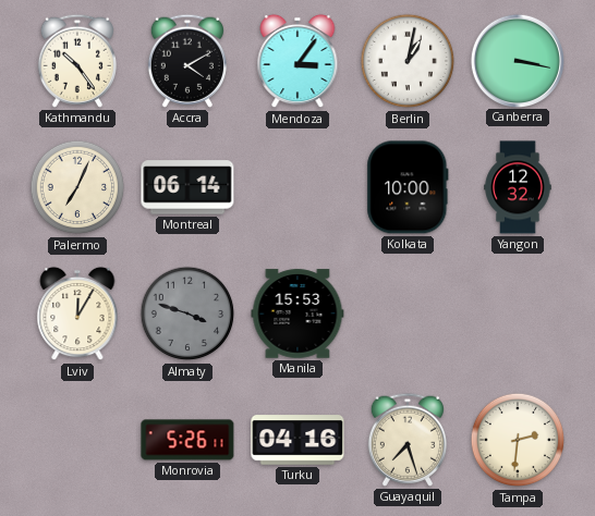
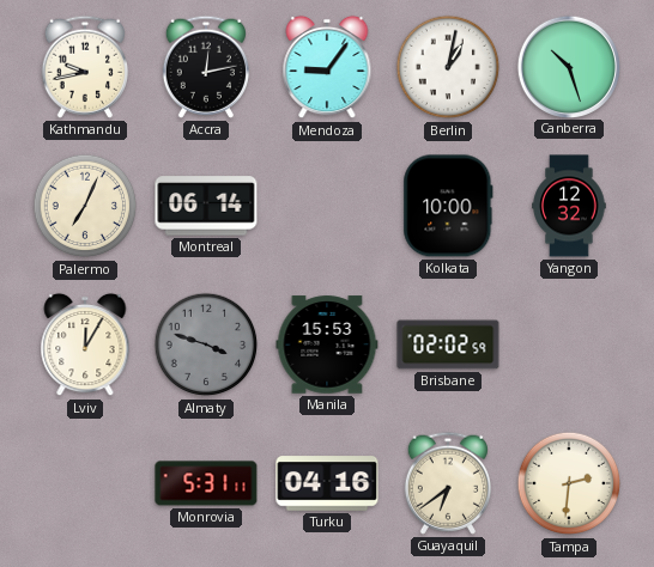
Kathmandu: 10:24 -> 9:43 (85, 67)
Accra: 4:10 -> 12:13 (206, 67)
Mendoza: 3:06 -> 9:06 (327, 67)
Canberra: 3:17 -> 10:27 (568, 66)
Brisbane: none -> 02:02 (448, 345)
Monrovia: 5:26 -> 5:31 (206, 483)
Guayaquil: 7:27 -> 6:39 (448, 483)
